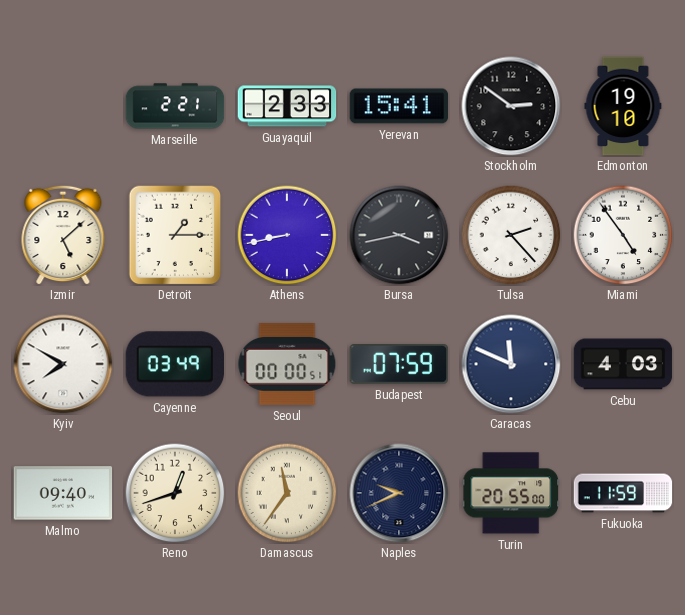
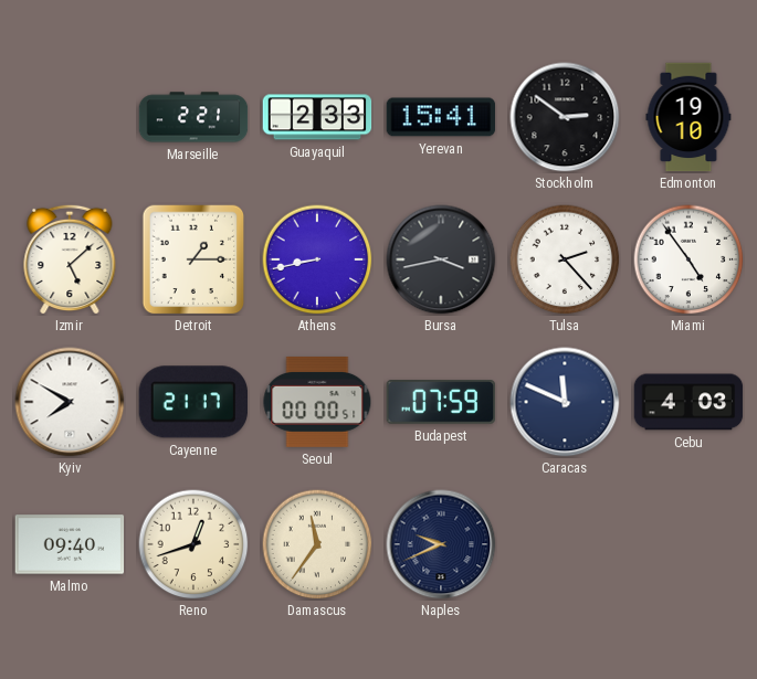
Cayenne: 03:49 -> 21:17 (192, 402)
Turin: 20:55 -> none (511, 493)
Fukuoka: 11:59 -> none (623, 493)
